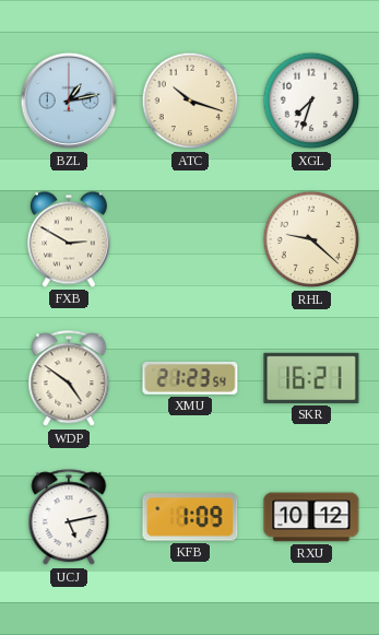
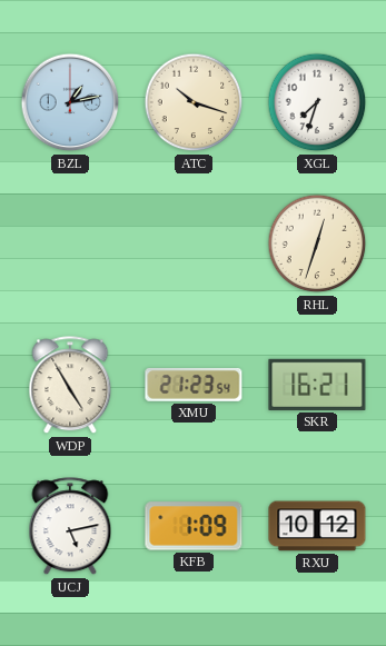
FXB: 2:50 -> none (69, 239)
RHL: 9:22 -> 12:33 (317, 244)
WDP: 4:51 -> 4:55 (70, 386)
